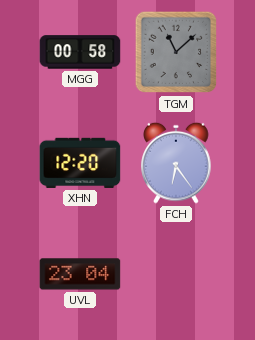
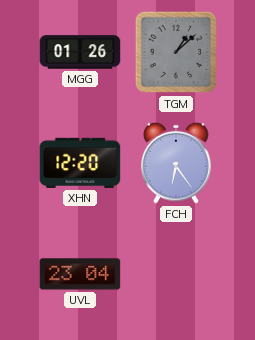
MGG: 00:58 -> 01:26 (80, 52)
TGM: 11:08 -> 1:08 (176, 52)
